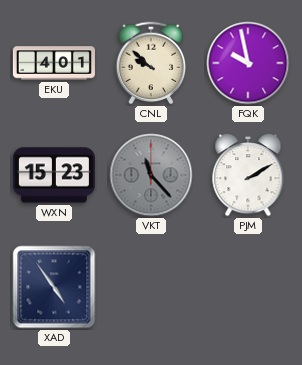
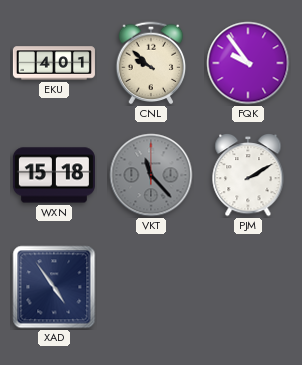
FQK: 9:58 -> 9:54 (248, 63)
WXN: 15:23 -> 15:18 (54, 175)
